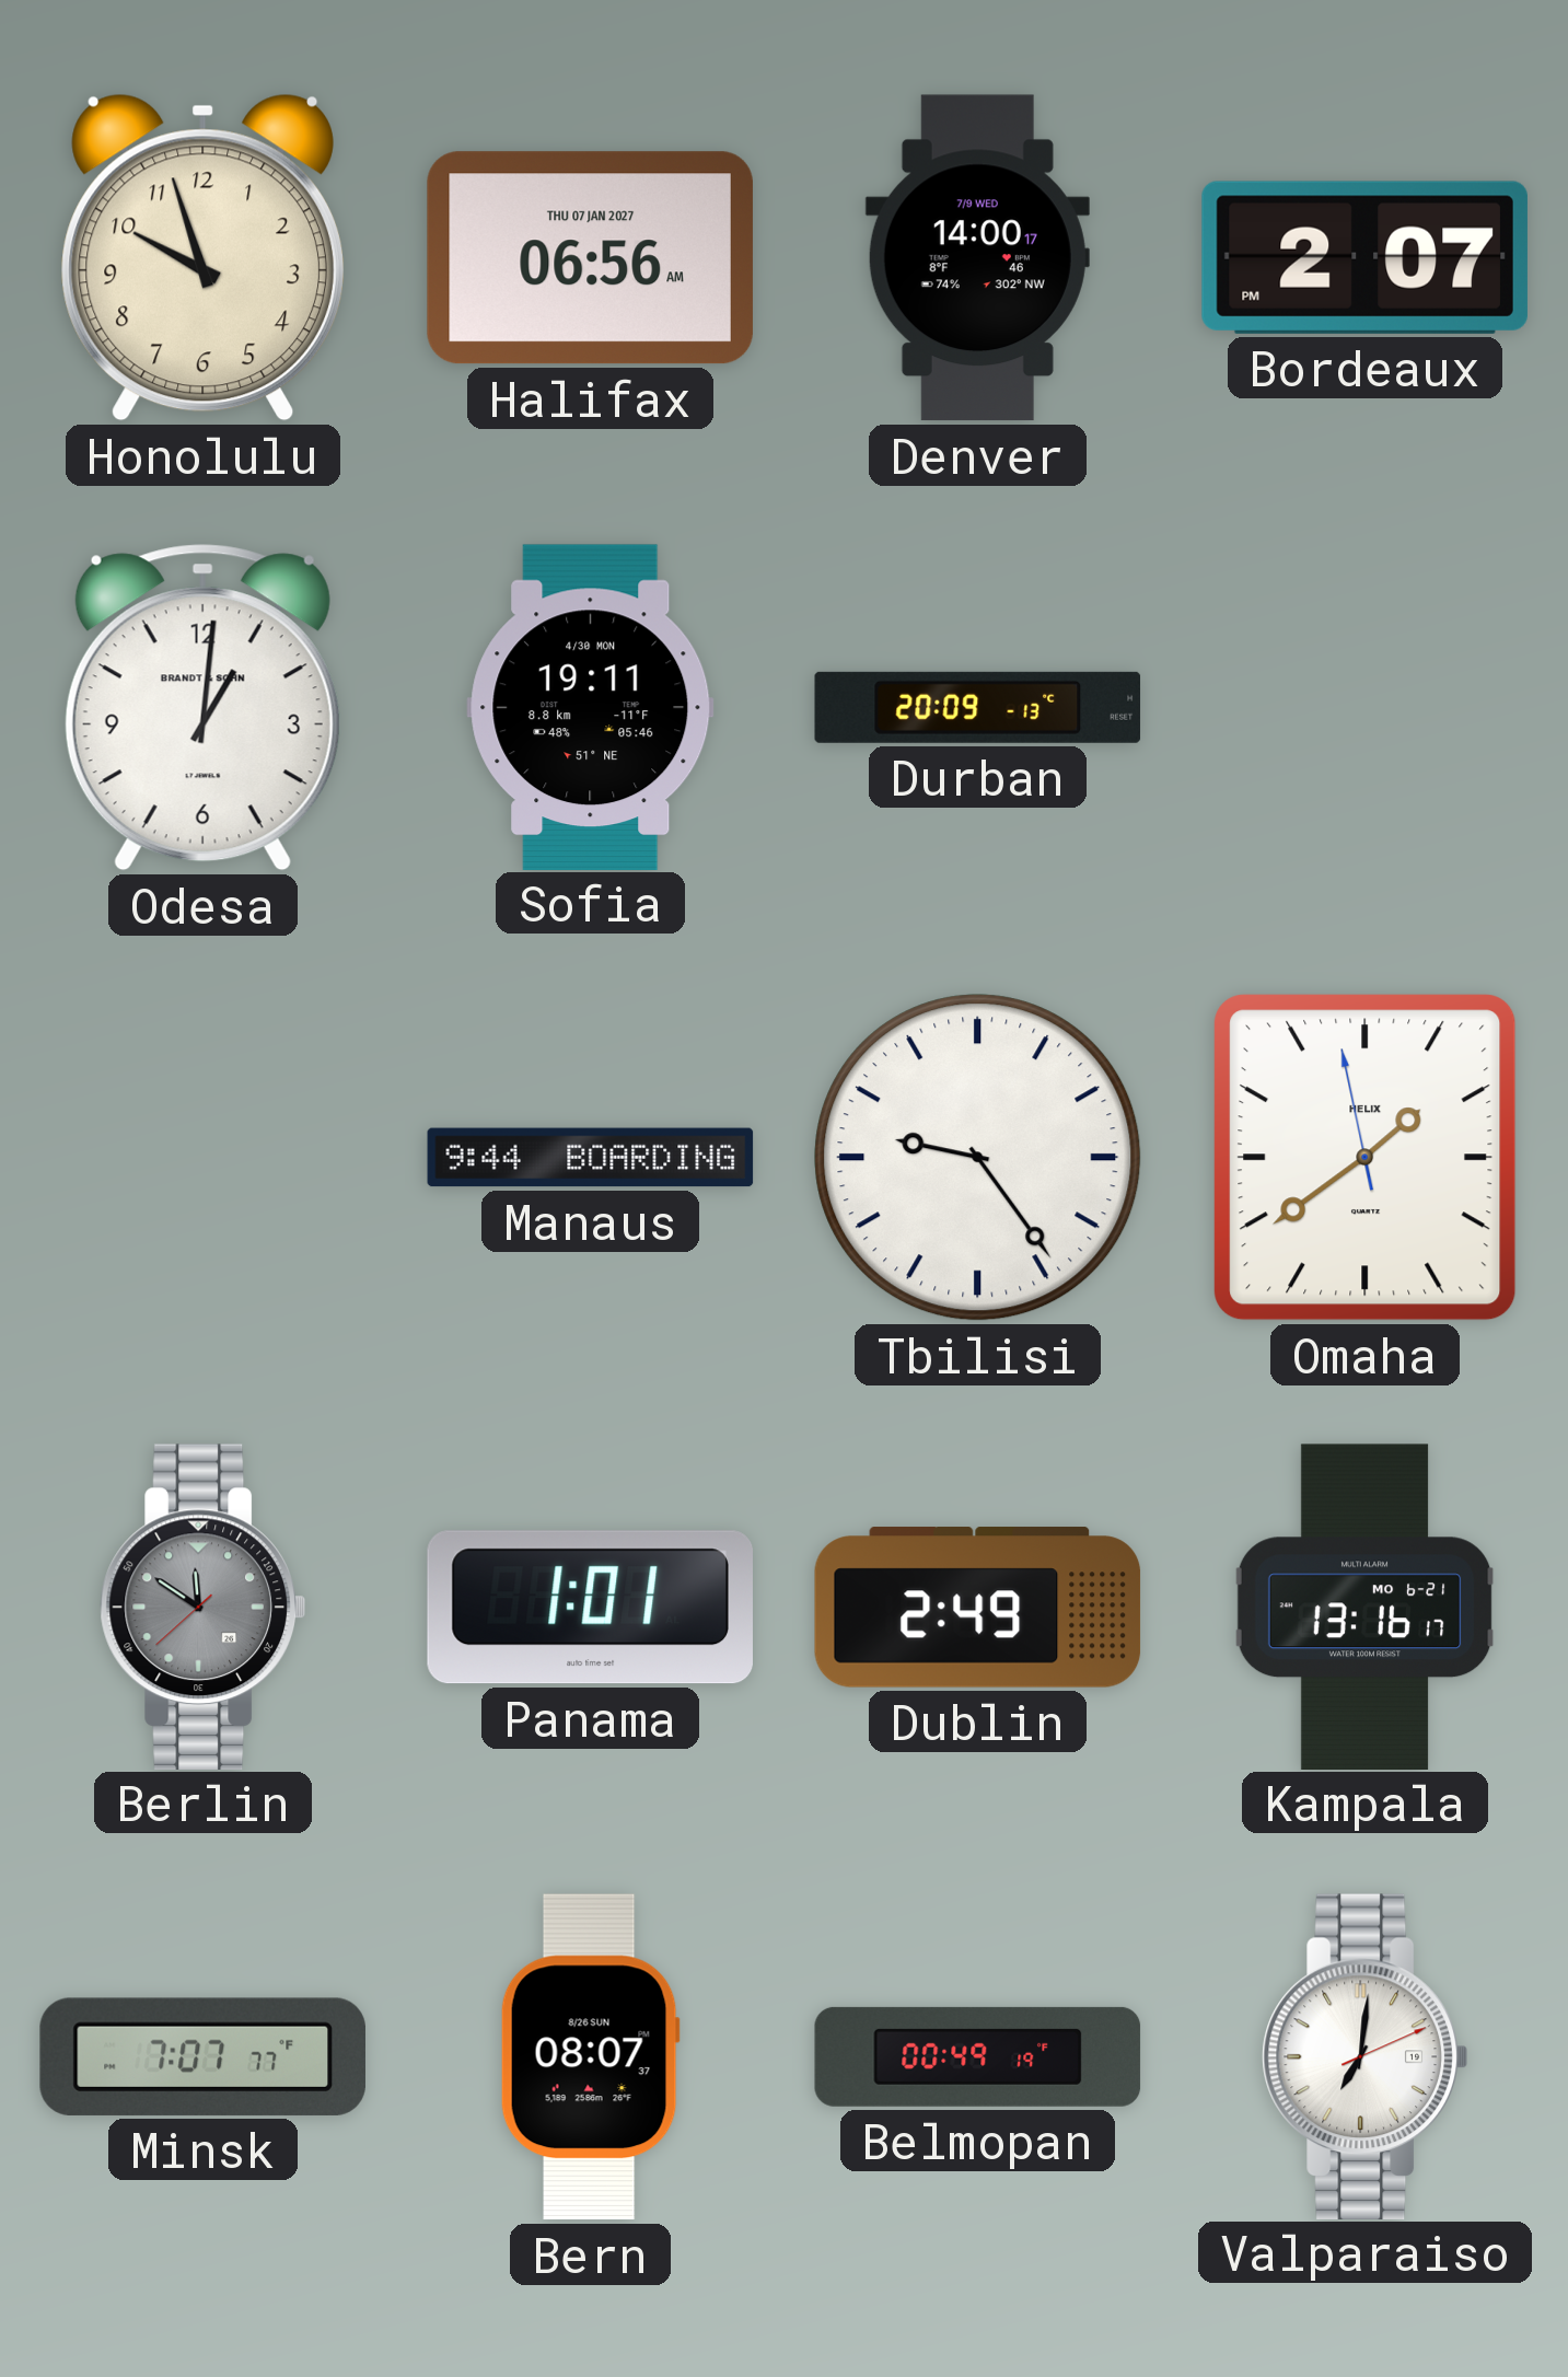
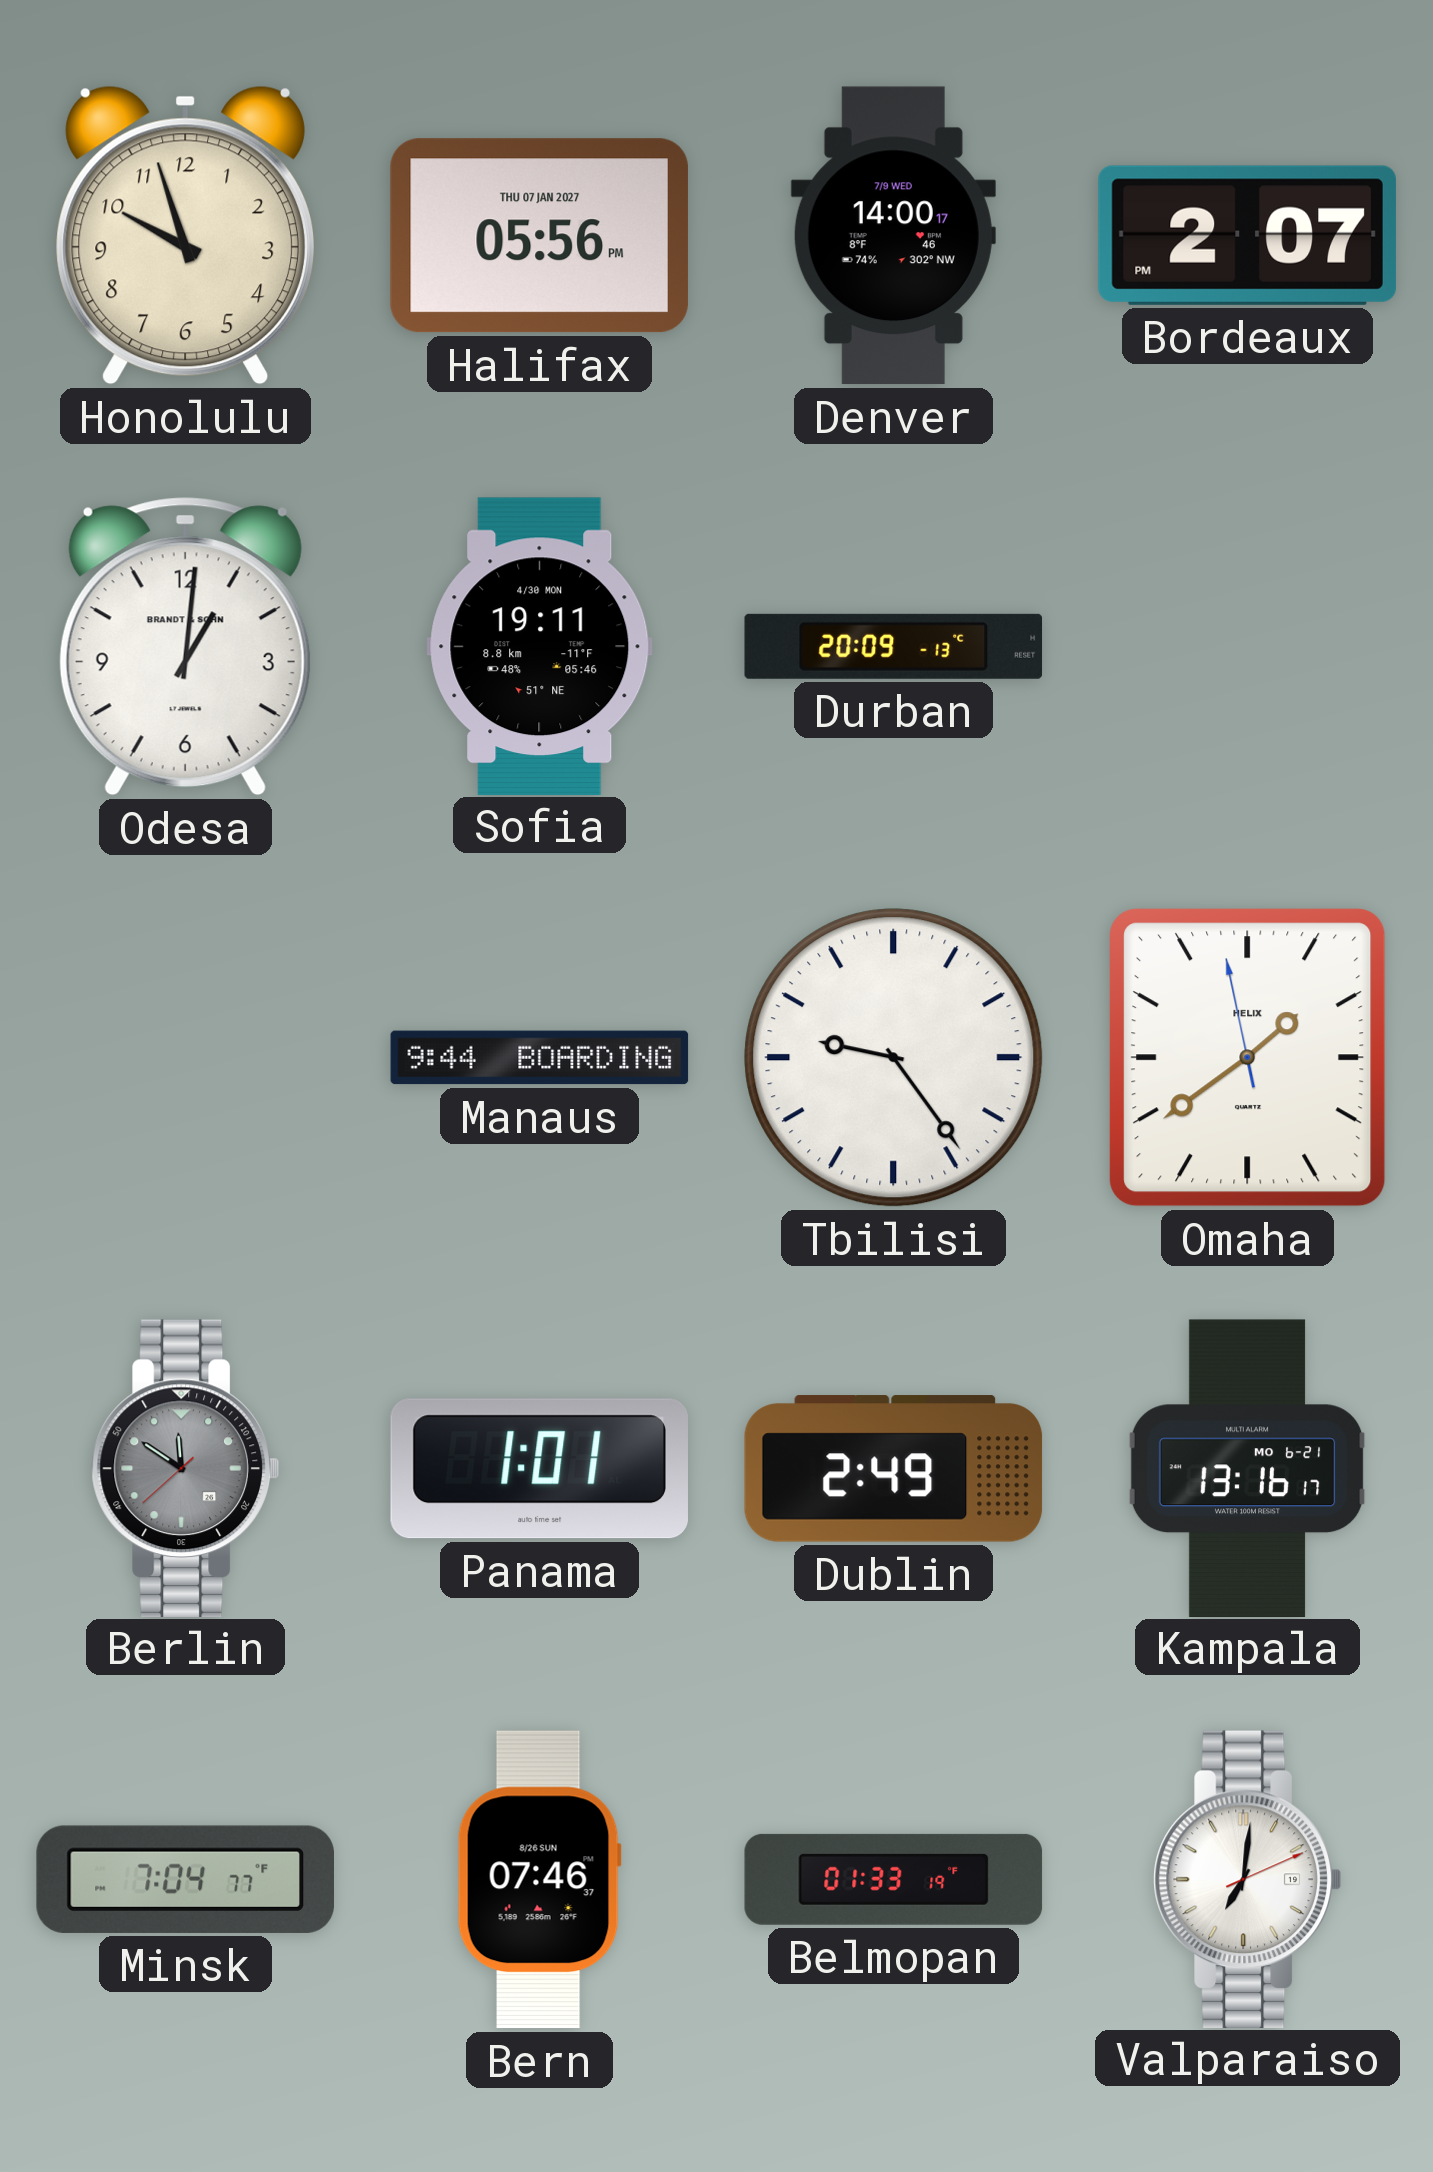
Halifax: 06:56 -> 05:56 (539, 236)
Minsk: 7:07 -> 7:04 (185, 1879)
Bern: 08:07 -> 07:46 (539, 1880)
Belmopan: 00:49 -> 01:33 (894, 1879)
